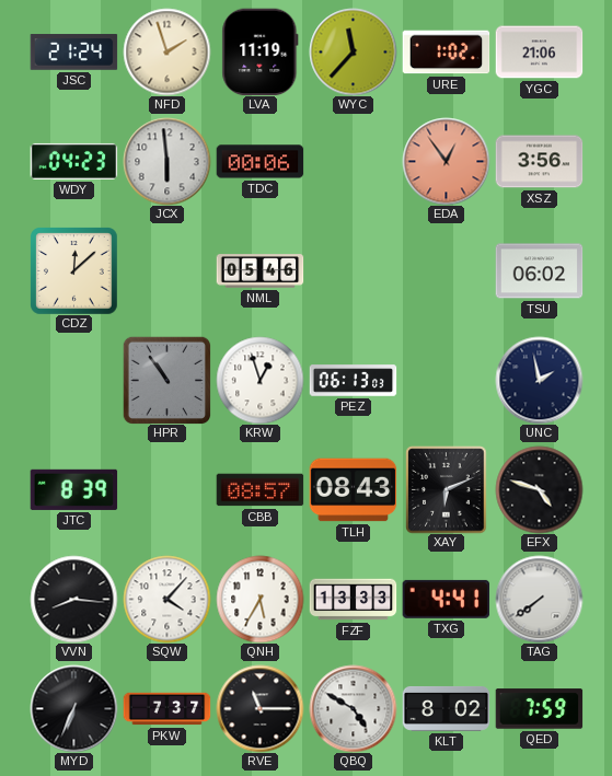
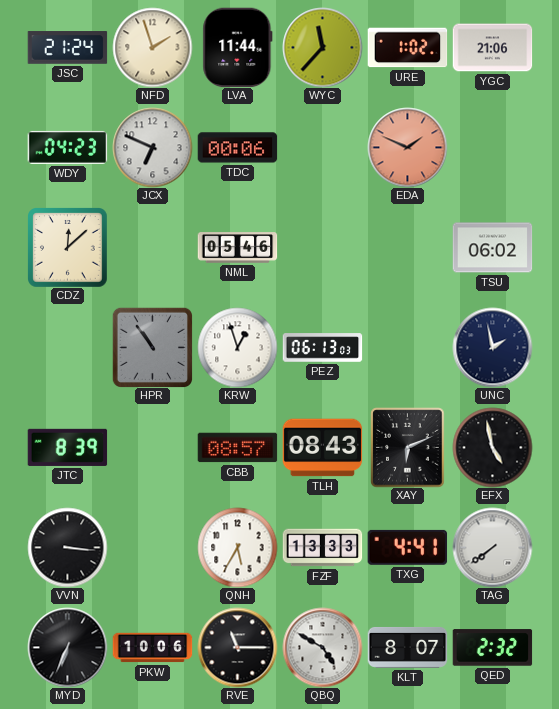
LVA: 11:19 -> 11:44 (238, 47)
JCX: 5:59 -> 6:49 (152, 147)
EDA: 12:54 -> 1:49 (407, 147)
XSZ: 3:56 -> none (539, 162)
EFX: 4:48 -> 4:58 (492, 447)
VVN: 8:16 -> 3:16 (67, 547)
SQW: 4:07 -> none (166, 599)
PKW: 7:37 -> 10:06 (152, 648)
KLT: 8:02 -> 8:07 (407, 647)
QED: 7:59 -> 2:32 (492, 648)
